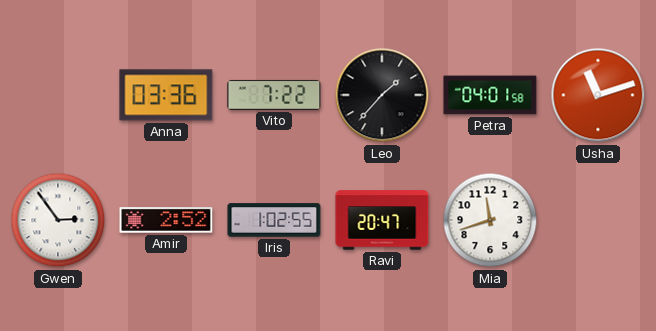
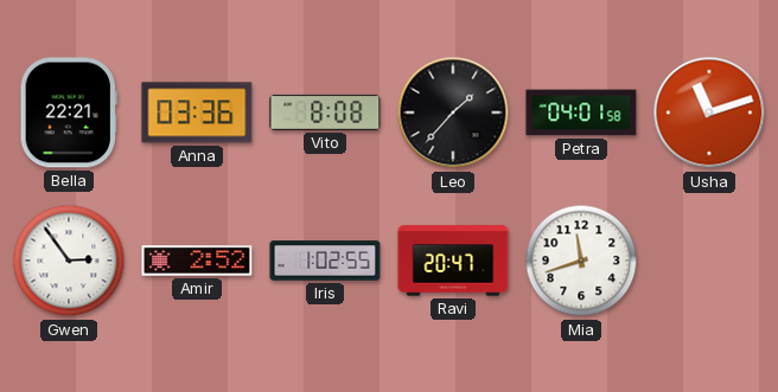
Bella: none -> 22:21 (69, 113)
Vito: 7:22 -> 8:08 (325, 113)
